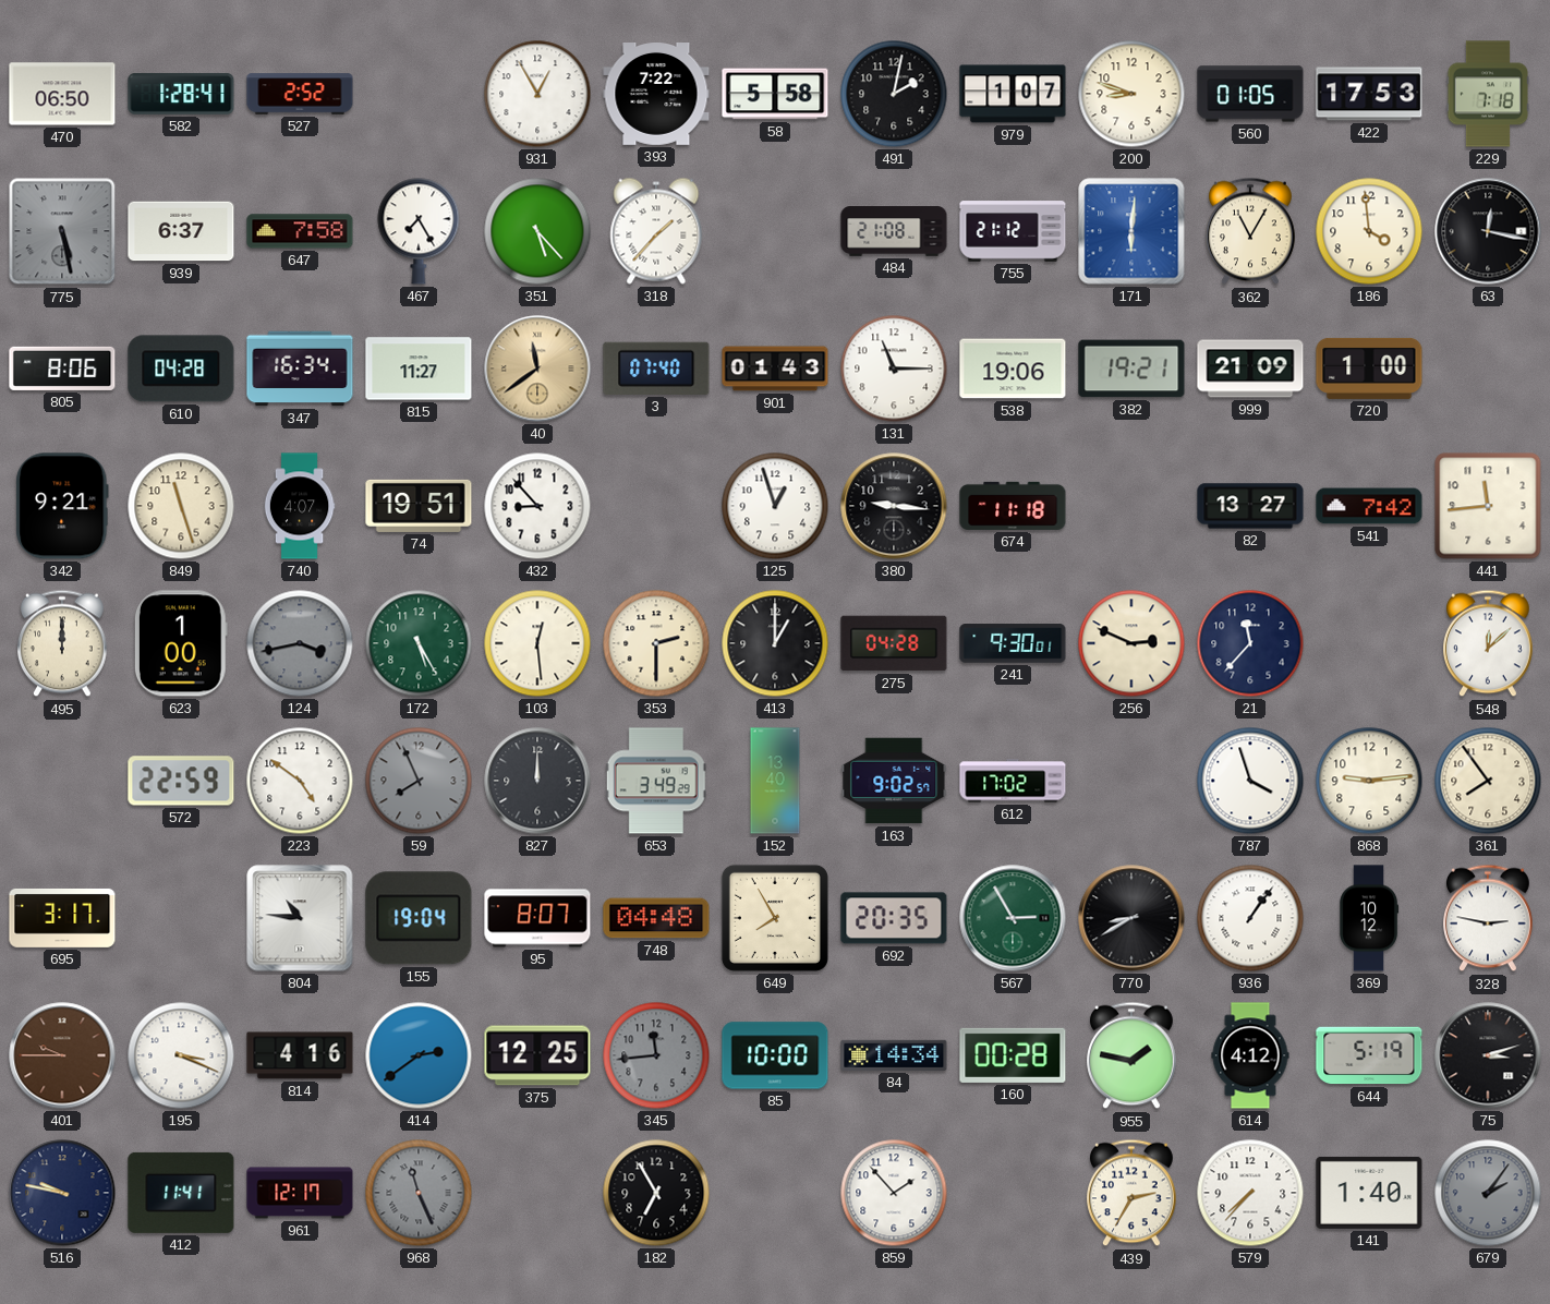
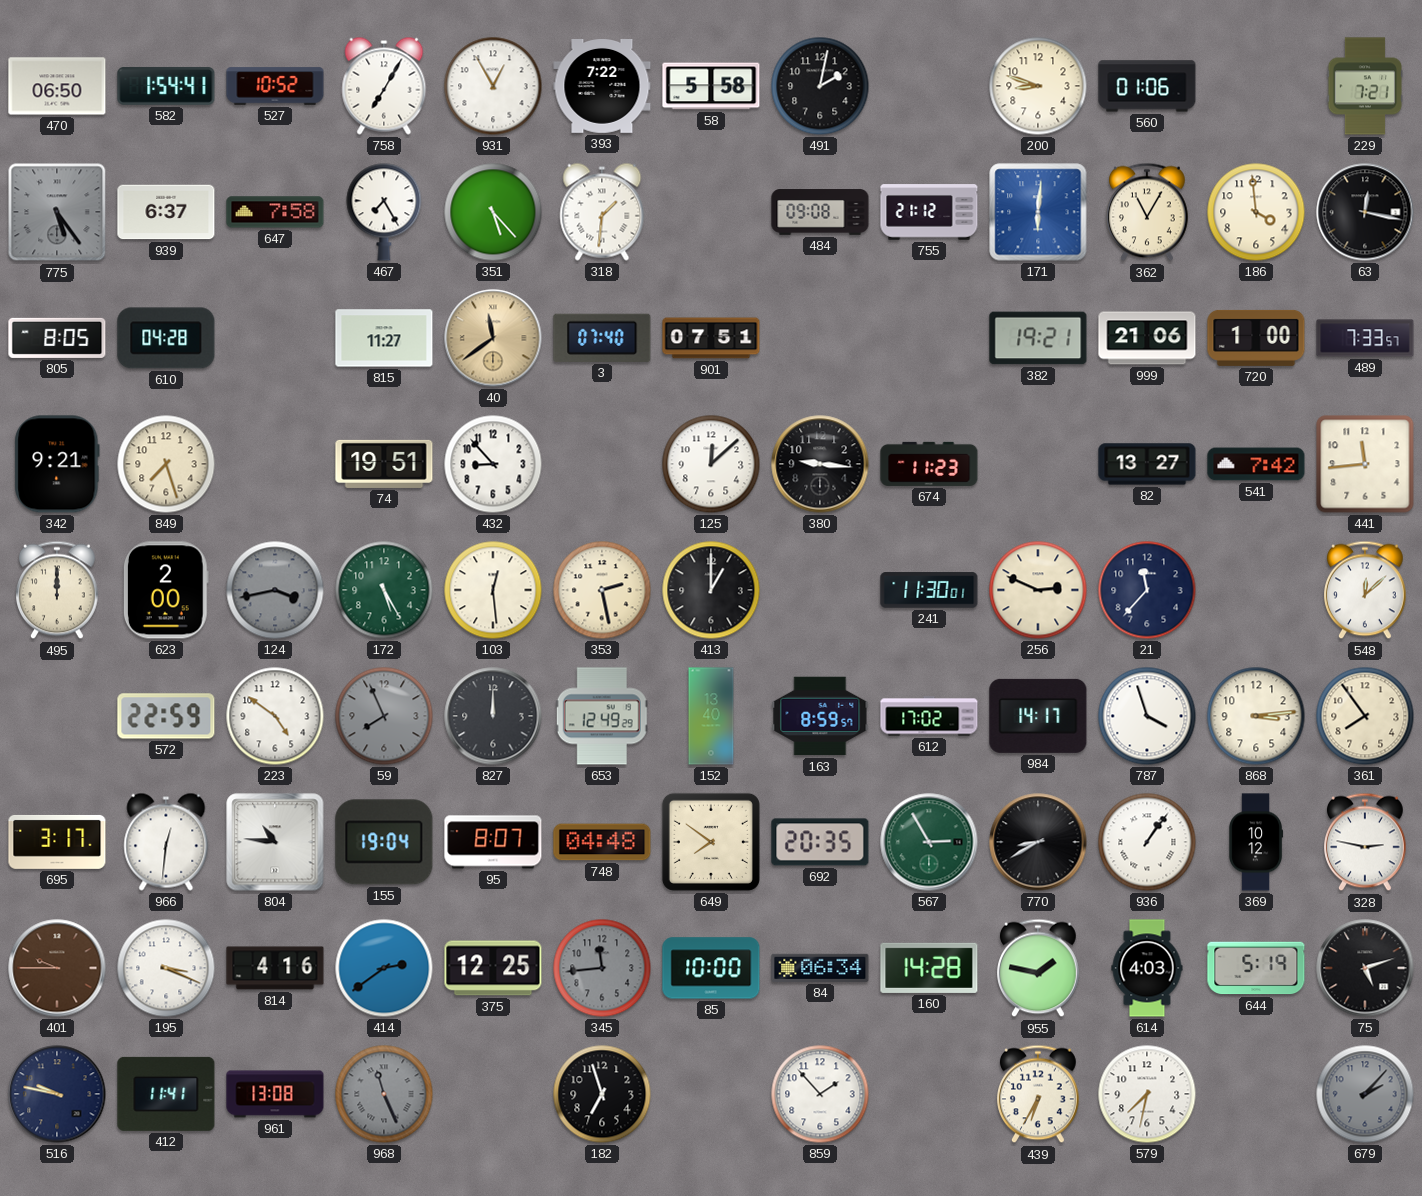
582: 1:28 -> 1:54 (166, 86)
527: 2:52 -> 10:52 (275, 86)
758: none -> 7:05 (384, 86)
979: 1:07 -> none (1013, 94)
560: 01:05 -> 01:06 (1147, 86)
422: 17:53 -> none (1369, 94)
229: 7:18 -> 7:21 (1364, 86)
775: 5:28 -> 5:24 (57, 212)
318: 1:37 -> 1:31 (602, 212)
484: 21:08 -> 09:08 (820, 212)
805: 8:06 -> 8:05 (57, 338)
347: 16:34 -> none (300, 369)
901: 01:43 -> 07:51 (711, 338)
131: 11:15 -> none (894, 369)
538: 19:06 -> none (1013, 369)
999: 21:09 -> 21:06 (1147, 338)
489: none -> 7:33 (1365, 338)
849: 11:27 -> 7:27 (166, 464)
740: 4:07 -> none (300, 506)
125: 12:57 -> 12:08 (711, 464)
674: 11:18 -> 11:23 (929, 464)
623: 1:00 -> 2:00 (166, 590)
353: 2:30 -> 2:28 (602, 590)
275: 04:28 -> none (894, 643)
241: 9:30 -> 11:30 (929, 590)
653: 3:49 -> 12:49 (602, 716)
163: 9:02 -> 8:59 (820, 716)
984: none -> 14:17 (1038, 716)
868: 9:14 -> 3:14 (1256, 716)
966: none -> 12:31 (166, 842)
649: 7:55 -> 7:51 (711, 842)
84: 14:34 -> 06:34 (820, 968)
160: 00:28 -> 14:28 (929, 968)
614: 4:12 -> 4:03 (1147, 968)
75: 3:12 -> 5:12 (1365, 968)
961: 12:17 -> 13:08 (275, 1094)
182: 6:55 -> 6:57 (602, 1094)
439: 2:35 -> 6:35 (1039, 1094)
579: 7:37 -> 7:32 (1147, 1094)
141: 1:40 -> none (1369, 1193)
679: 2:06 -> 2:07 (1365, 1094)
